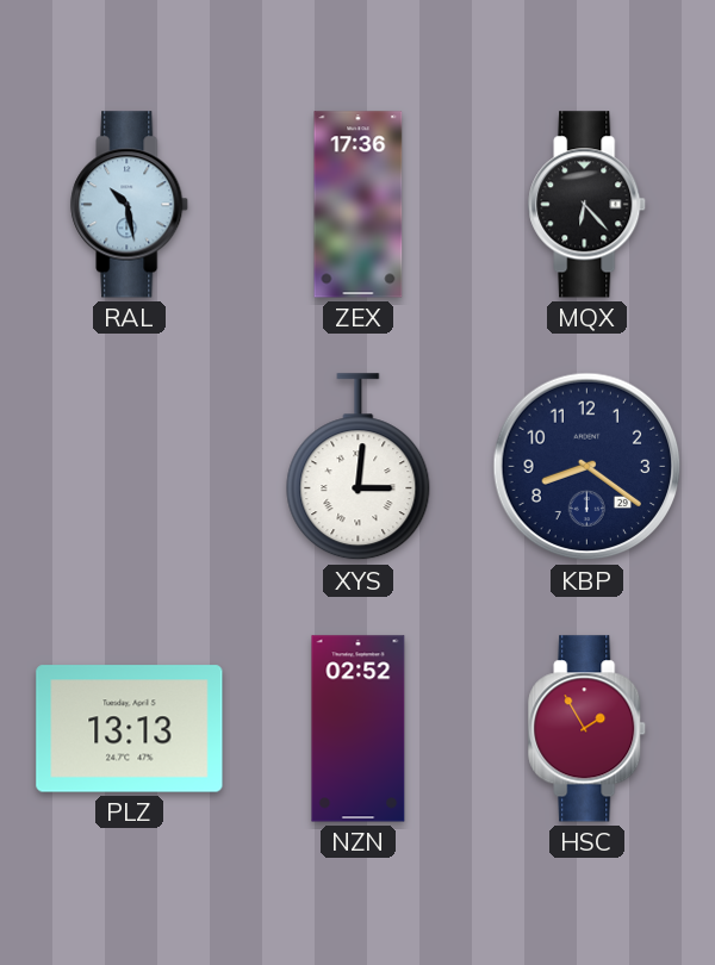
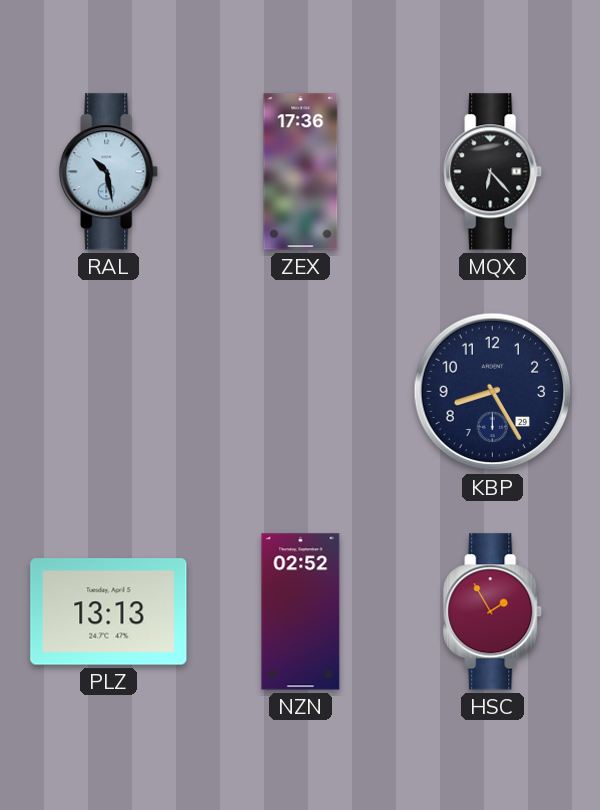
XYS: 3:01 -> none (359, 467)
KBP: 8:21 -> 8:25 (493, 392)
